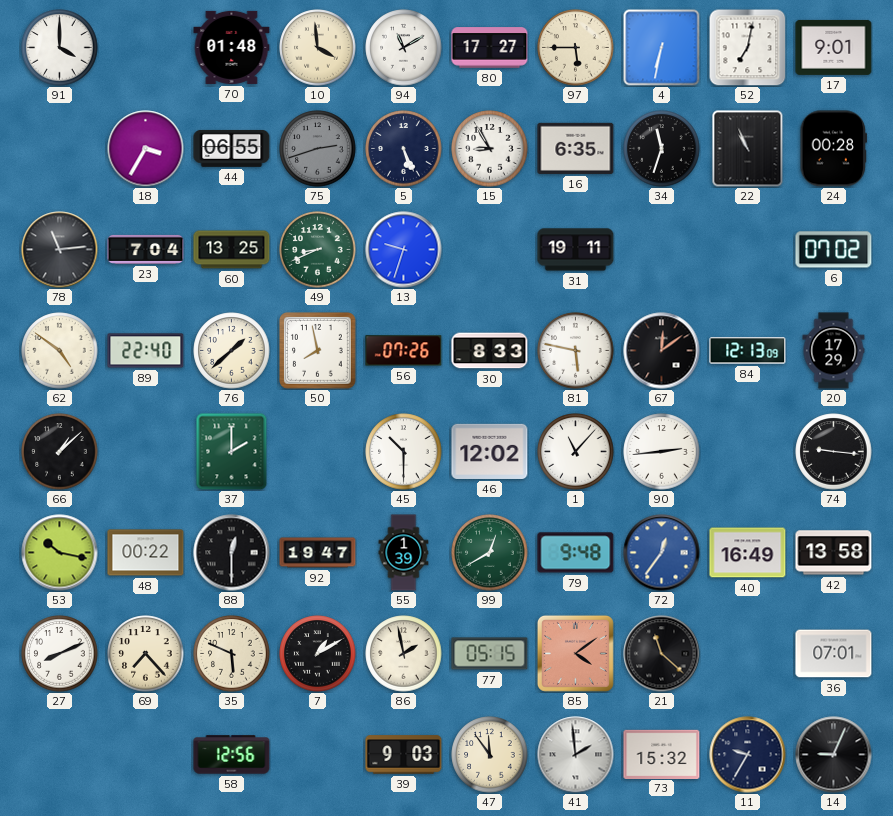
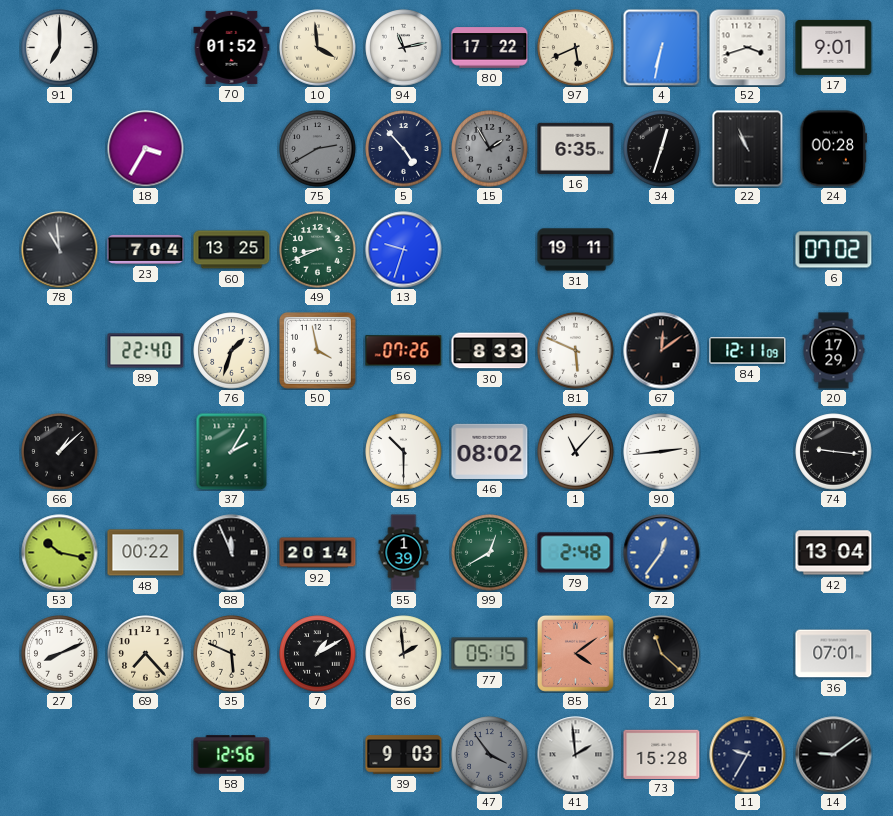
91: 4:00 -> 7:00 (60, 48)
70: 01:48 -> 01:52 (232, 47)
94: 11:10 -> 11:13 (404, 48)
80: 17:27 -> 17:22 (490, 48)
97: 5:45 -> 5:41 (576, 48)
52: 7:02 -> 3:42 (747, 47)
44: 06:55 -> none (232, 148)
75: 2:42 -> 2:40 (318, 149)
5: 5:26 -> 4:53 (404, 149)
15: 8:55 -> 1:55 (490, 149)
15 dial: white -> grey (490, 149)
34: 11:33 -> 12:33 (662, 149)
78: 11:14 -> 10:59 (60, 250)
62: 4:51 -> none (60, 351)
76: 1:38 -> 1:33 (232, 351)
50: 7:58 -> 3:58 (318, 351)
81: 5:47 -> 5:49 (576, 351)
84: 12:13 -> 12:11 (748, 351)
37: 2:00 -> 2:05 (232, 451)
46: 12:02 -> 08:02 (490, 451)
88: 12:30 -> 11:56 (232, 553)
92: 19:47 -> 20:14 (318, 553)
79: 9:48 -> 2:48 (576, 553)
40: 16:49 -> none (748, 553)
42: 13:58 -> 13:04 (834, 553)
86: 1:58 -> 1:59 (404, 654)
47: 11:54 -> 3:54 (490, 755)
47 dial: cream -> grey (490, 755)
73: 15:32 -> 15:28 (662, 754)
14: 9:04 -> 9:09 (834, 755)
